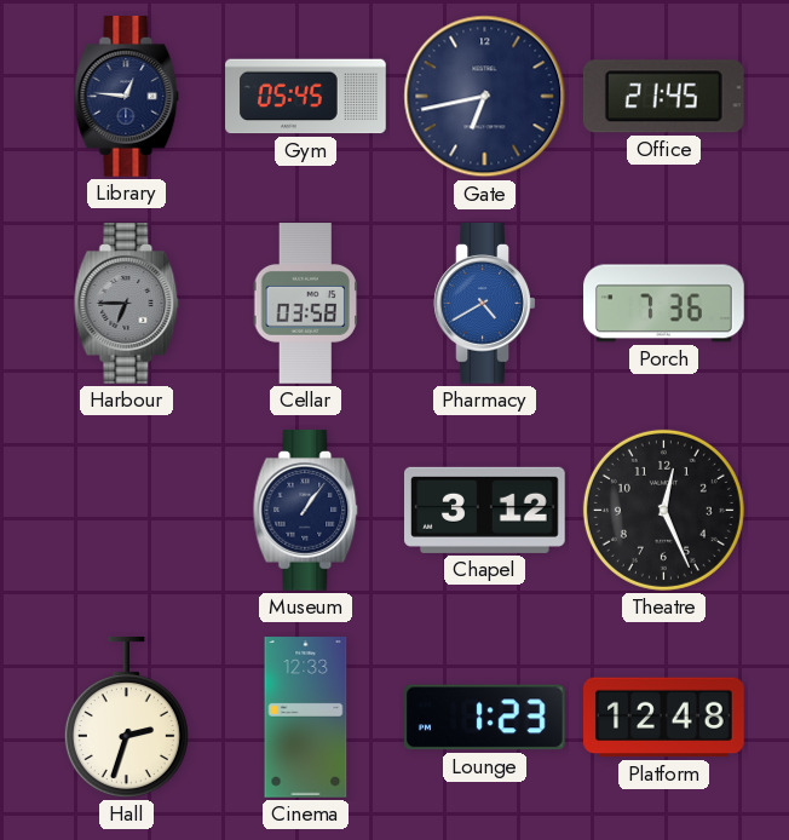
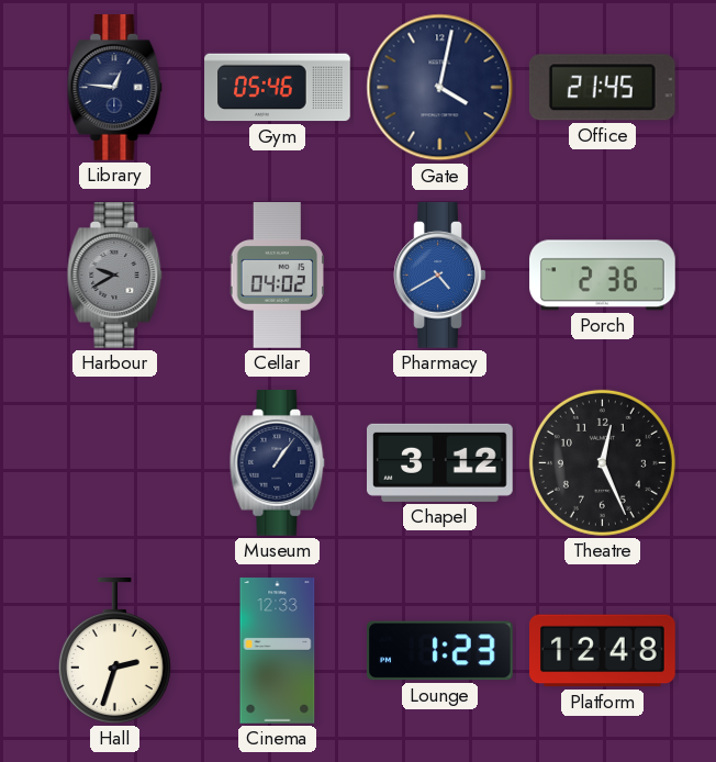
Gym: 05:45 -> 05:46 (278, 88)
Gate: 6:43 -> 4:02 (440, 88)
Harbour: 6:45 -> 9:40 (115, 276)
Cellar: 03:58 -> 04:02 (277, 276)
Porch: 7:36 -> 2:36 (603, 276)
